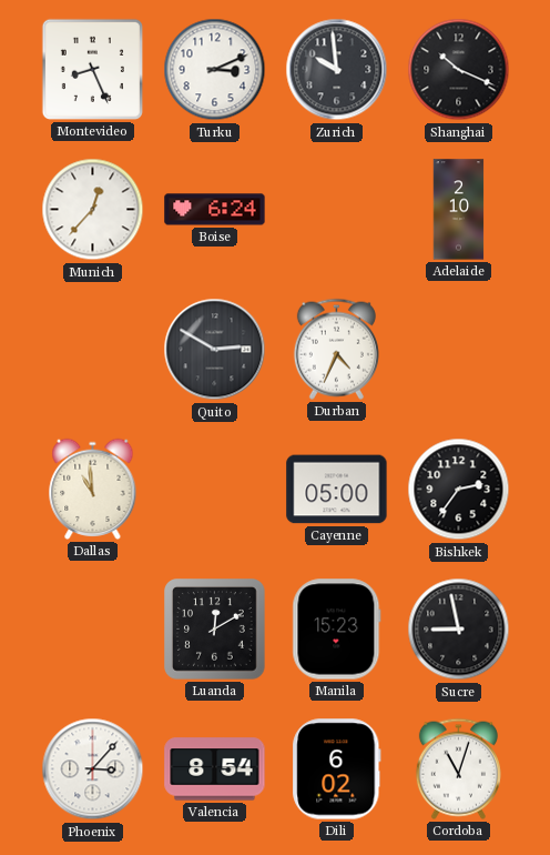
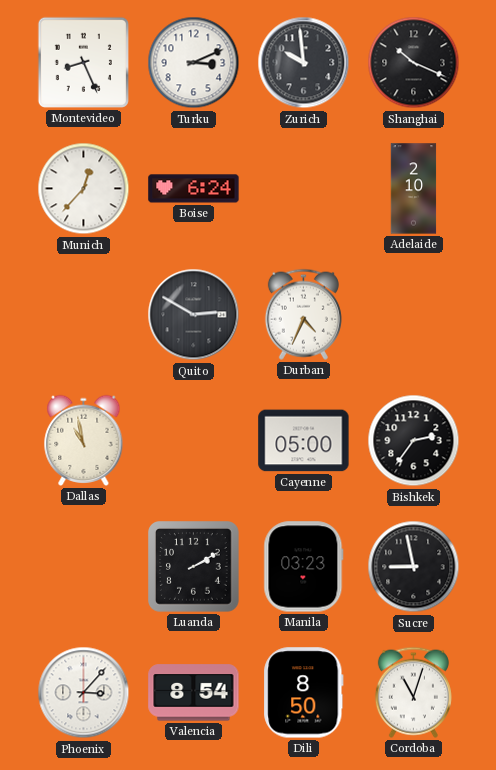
Dallas: 10:59 -> 10:58 (84, 440)
Luanda: 12:10 -> 2:10 (194, 567)
Manila: 15:23 -> 03:23 (304, 567)
Dili: 6:02 -> 8:50 (304, 693)
